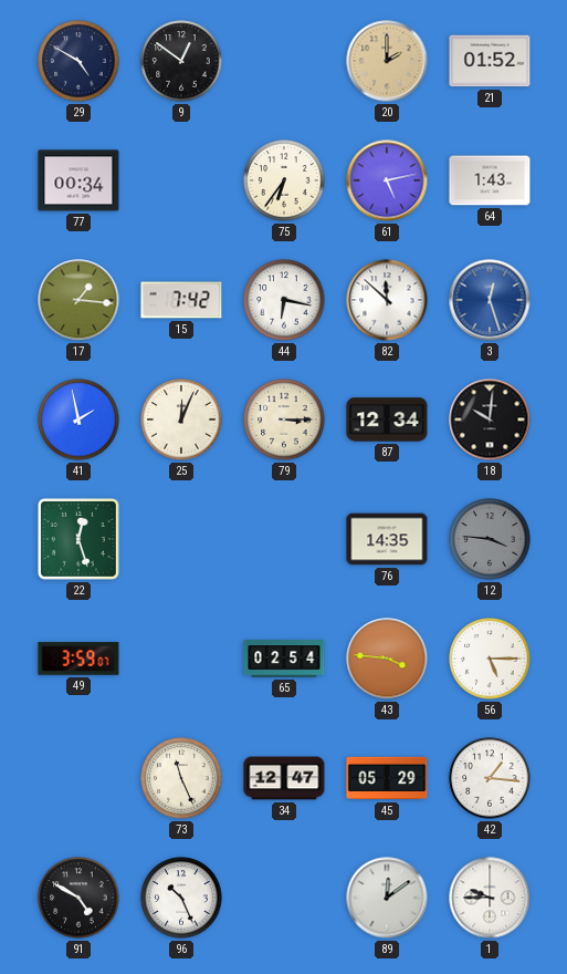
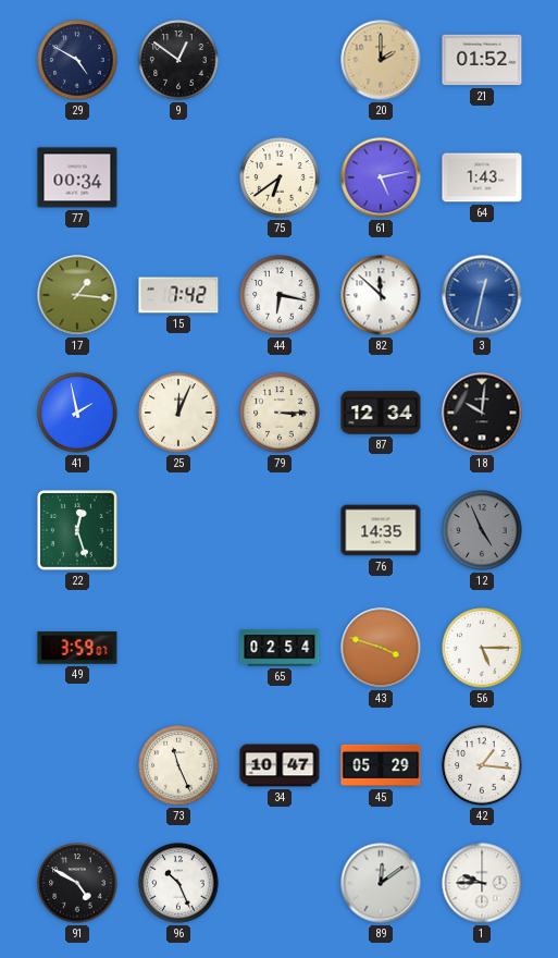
75: 6:36 -> 6:39 (280, 177)
3: 12:27 -> 12:32 (482, 295)
12: 3:46 -> 4:56 (482, 530)
43: 3:46 -> 3:48 (381, 648)
34: 12:47 -> 10:47 (280, 765)
